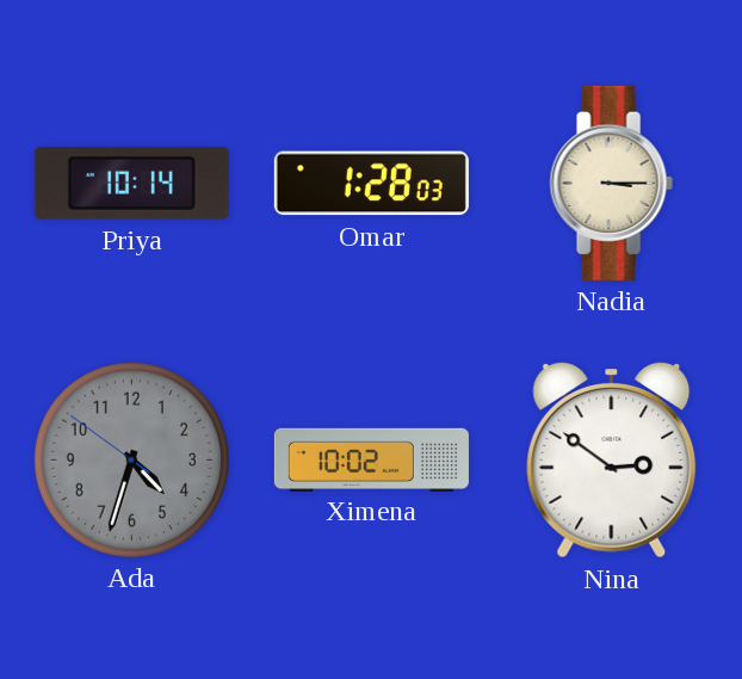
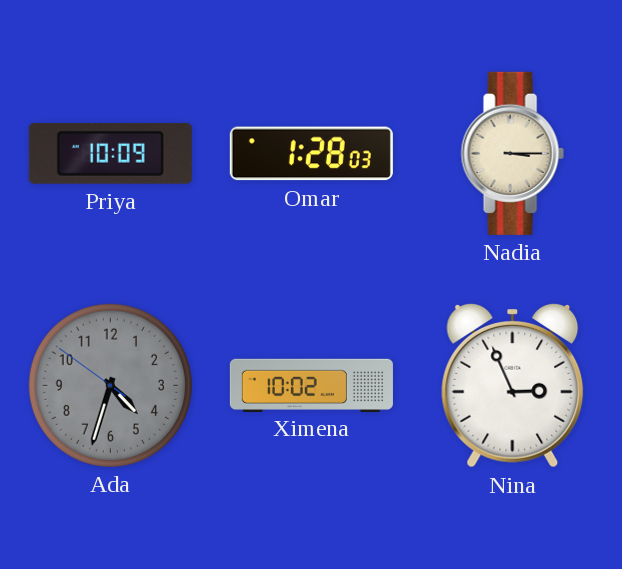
Priya: 10:14 -> 10:09 (110, 153)
Nina: 2:51 -> 2:56 (513, 386)
